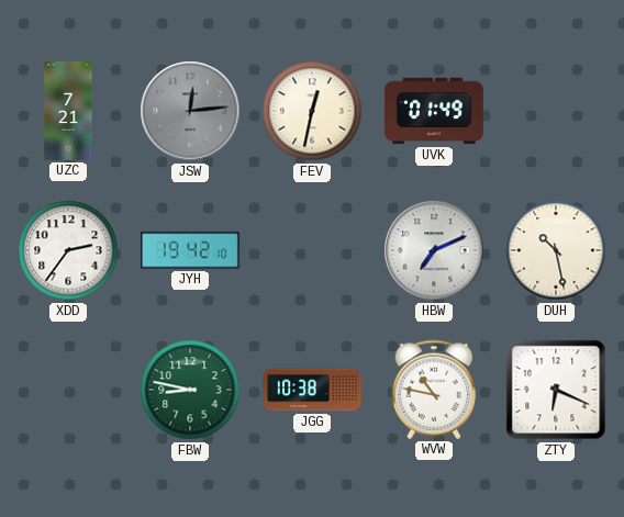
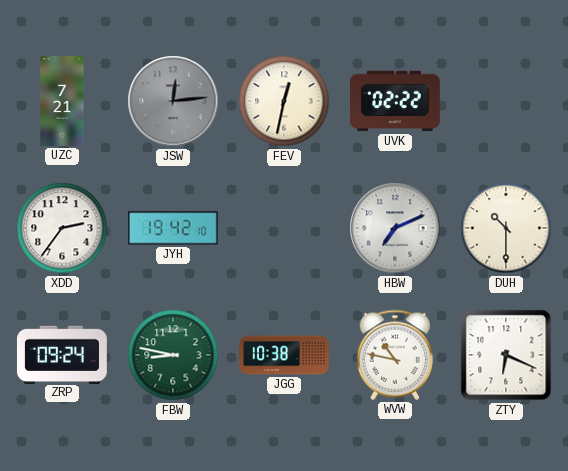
UVK: 01:49 -> 02:22 (395, 101)
DUH: 10:28 -> 10:30 (506, 228)
ZRP: none -> 09:24 (62, 354)
